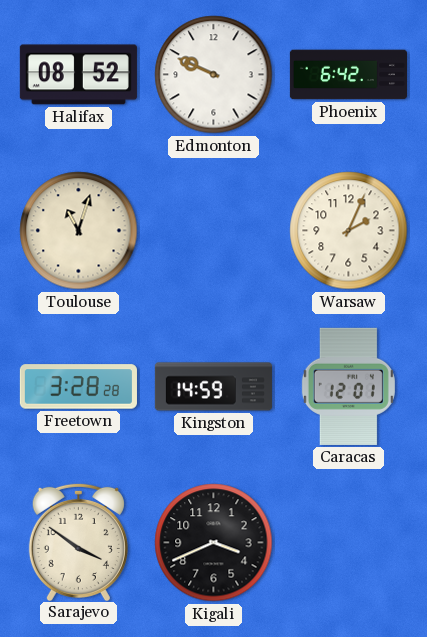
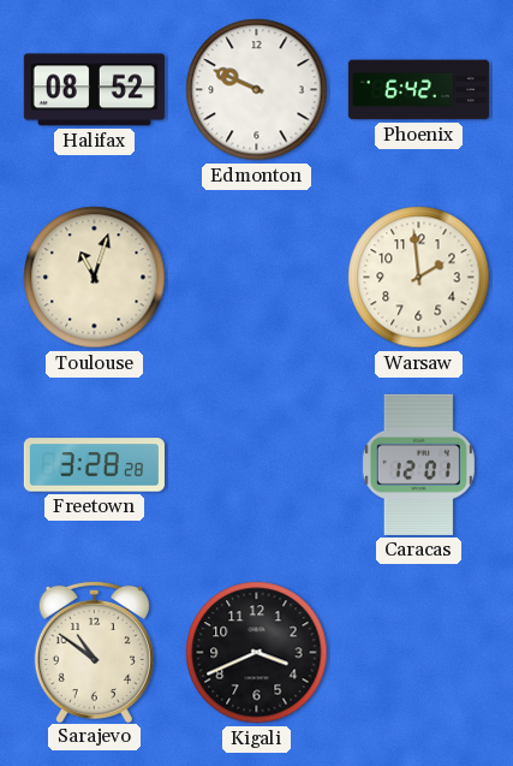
Warsaw: 2:04 -> 1:59 (419, 278)
Kingston: 14:59 -> none (213, 387)
Sarajevo: 3:51 -> 10:51 (94, 651)
